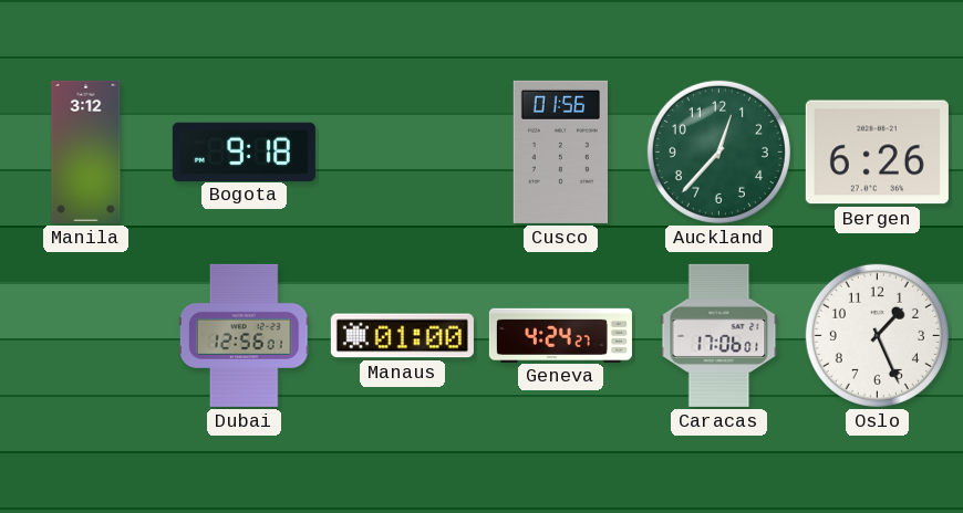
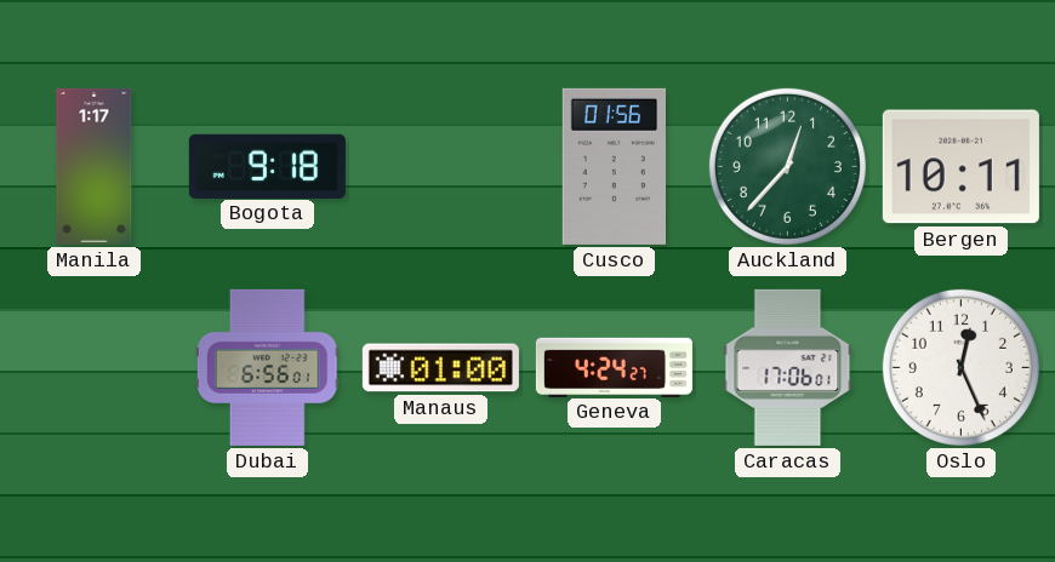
Manila: 3:12 -> 1:17 (95, 166)
Bergen: 6:26 -> 10:11 (960, 167)
Dubai: 12:56 -> 6:56 (267, 367)
Oslo: 1:26 -> 12:26 (960, 367)
